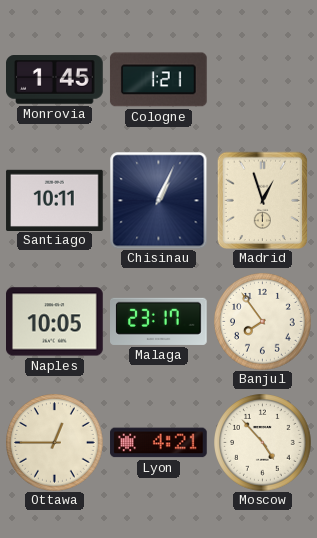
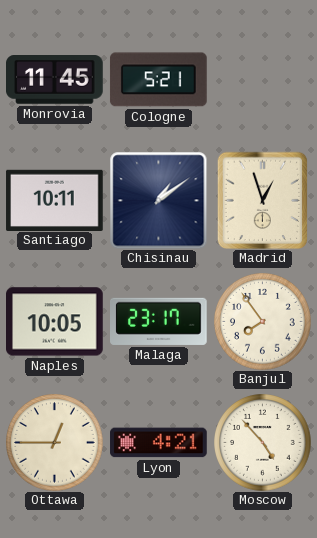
Monrovia: 1:45 -> 11:45 (55, 80)
Cologne: 1:21 -> 5:21 (159, 80)
Chisinau: 1:04 -> 1:09 (158, 200)
